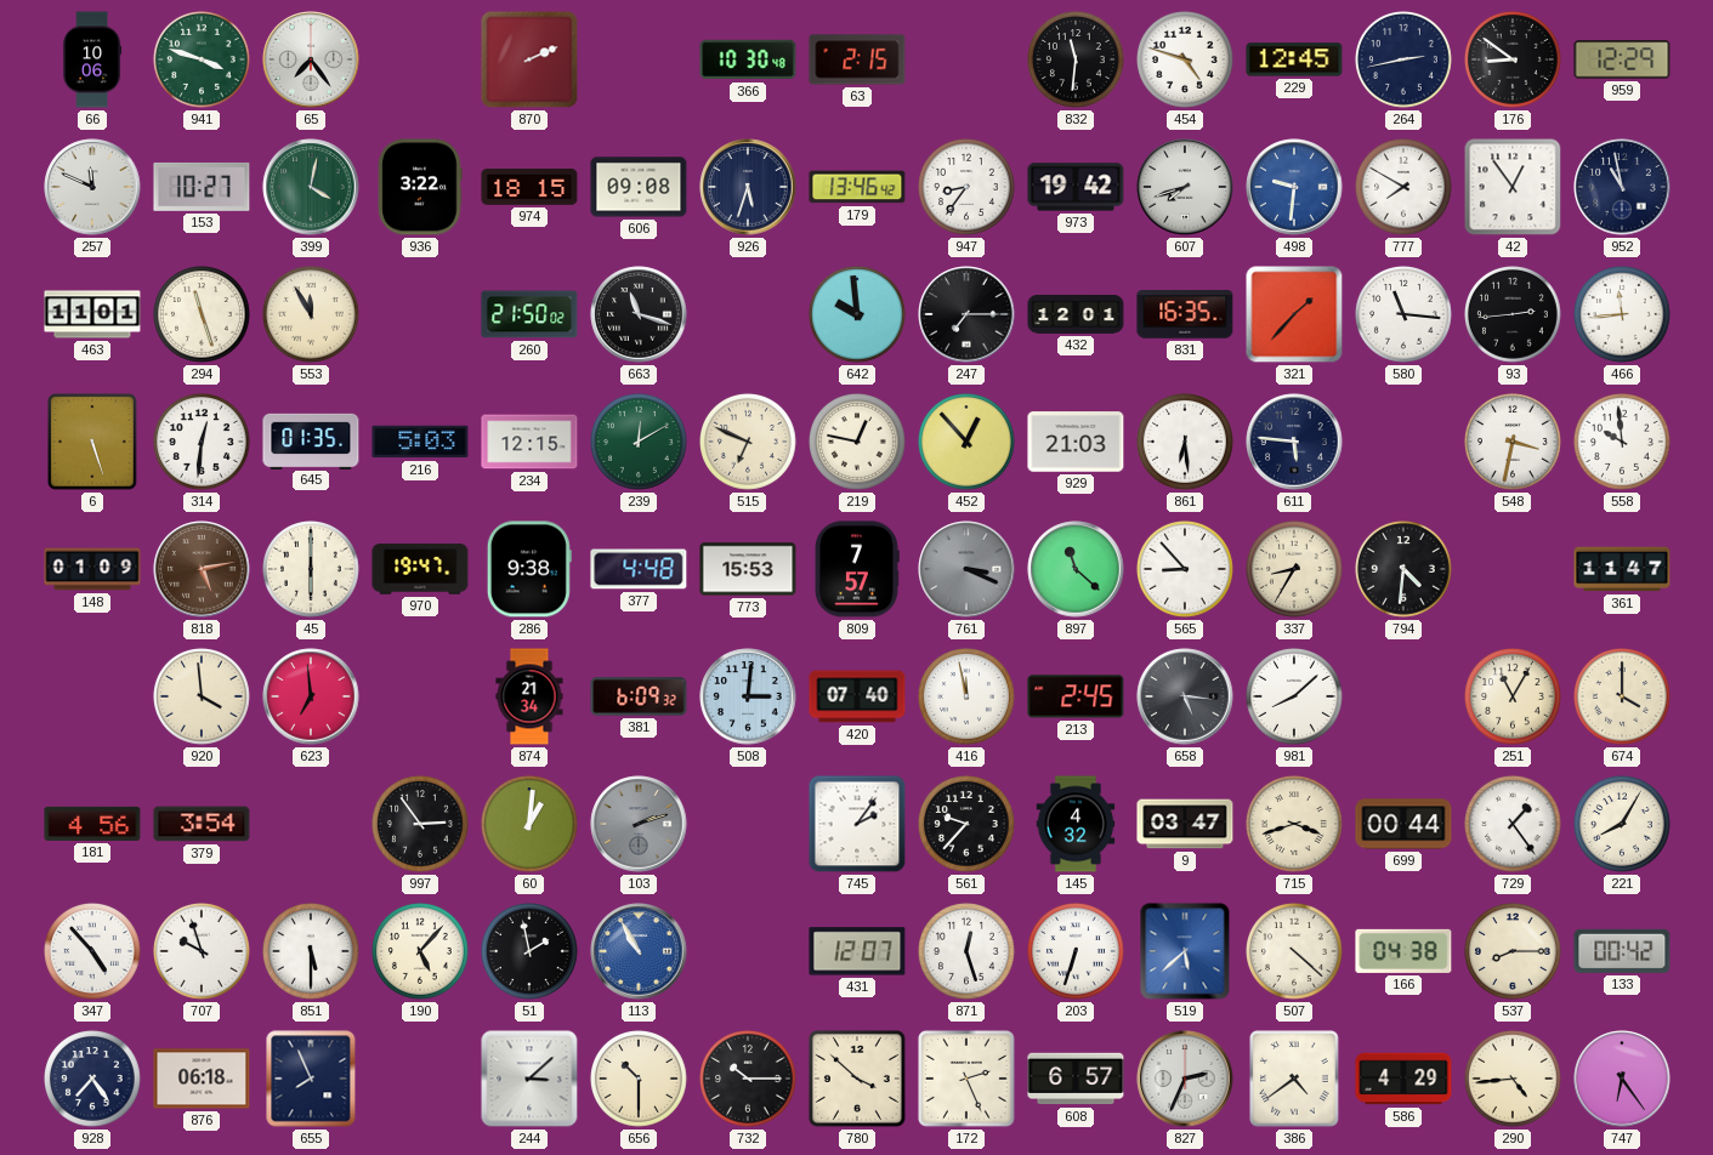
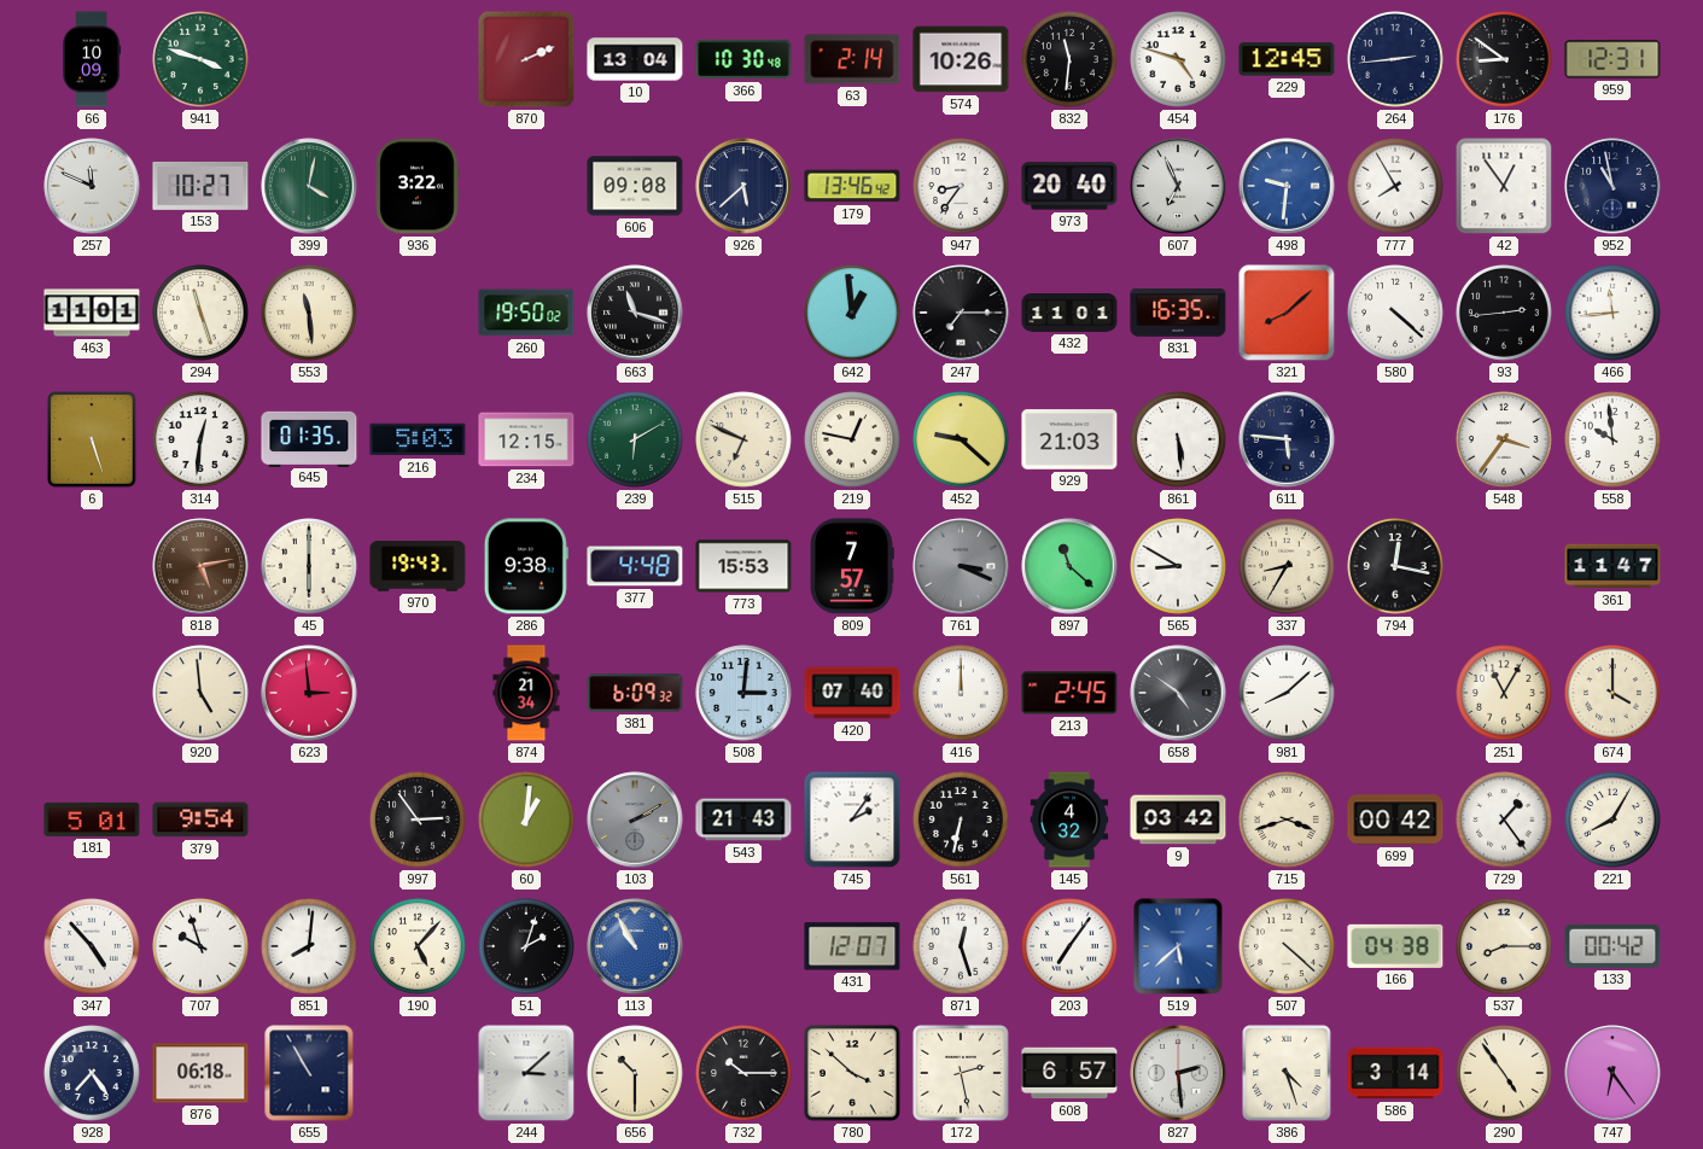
66: 10:06 -> 10:09 (92, 59)
65: 7:24 -> none (311, 59)
10: none -> 13:04 (635, 59)
63: 2:15 -> 2:14 (852, 59)
574: none -> 10:26 (961, 59)
264: 2:43 -> 2:44 (1396, 60)
959: 12:29 -> 12:31 (1612, 59)
974: 18:15 -> none (529, 187)
926: 5:33 -> 5:38 (743, 186)
973: 19:42 -> 20:40 (1069, 186)
607: 7:42 -> 6:56 (1178, 186)
777: 7:50 -> 7:55 (1396, 187)
553: 11:55 -> 11:29 (310, 314)
260: 21:50 -> 19:50 (526, 313)
642: 9:59 -> 12:59 (853, 314)
432: 12:01 -> 11:01 (1069, 314)
321: 1:37 -> 8:08 (1287, 313)
580: 11:16 -> 4:22 (1396, 314)
239: 12:10 -> 6:10 (636, 441)
452: 12:53 -> 9:22 (962, 441)
861: 6:29 -> 5:29 (1179, 441)
548: 3:32 -> 3:36 (1505, 441)
148: 01:09 -> none (92, 569)
970: 19:47 -> 19:43 (418, 566)
565: 8:53 -> 8:50 (1179, 567)
794: 4:31 -> 12:17 (1396, 567)
920: 3:59 -> 4:59 (202, 694)
623: 6:59 -> 2:59 (309, 693)
416: 11:58 -> 12:00 (962, 694)
658: 5:16 -> 4:51 (1178, 693)
181: 4:56 -> 5:01 (92, 820)
379: 3:54 -> 9:54 (200, 820)
103: 2:12 -> 2:10 (635, 820)
543: none -> 21:43 (743, 820)
561: 9:37 -> 6:32 (962, 821)
9: 03:47 -> 03:42 (1178, 820)
699: 00:44 -> 00:42 (1395, 820)
851: 5:30 -> 8:01 (310, 947)
51: 1:58 -> 2:03 (527, 947)
203: 6:33 -> 7:06 (1071, 947)
655: 7:56 -> 10:55 (309, 1073)
172: 2:26 -> 2:28 (961, 1073)
827: 2:34 -> 2:29 (1178, 1073)
386: 4:39 -> 4:27 (1287, 1073)
586: 4:29 -> 3:14 (1395, 1073)
290: 4:44 -> 4:54 (1505, 1074)
